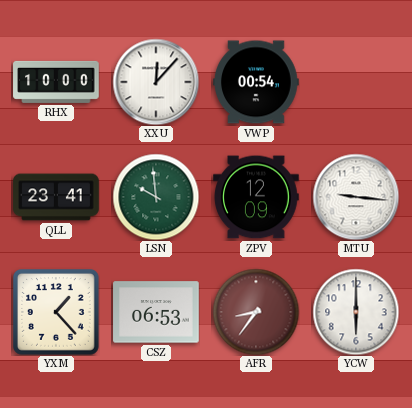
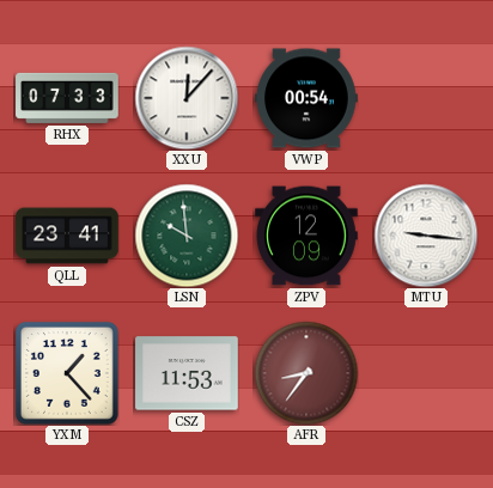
RHX: 10:00 -> 07:33 (67, 98)
CSZ: 06:53 -> 11:53 (187, 373)
YCW: 6:00 -> none (356, 312)
